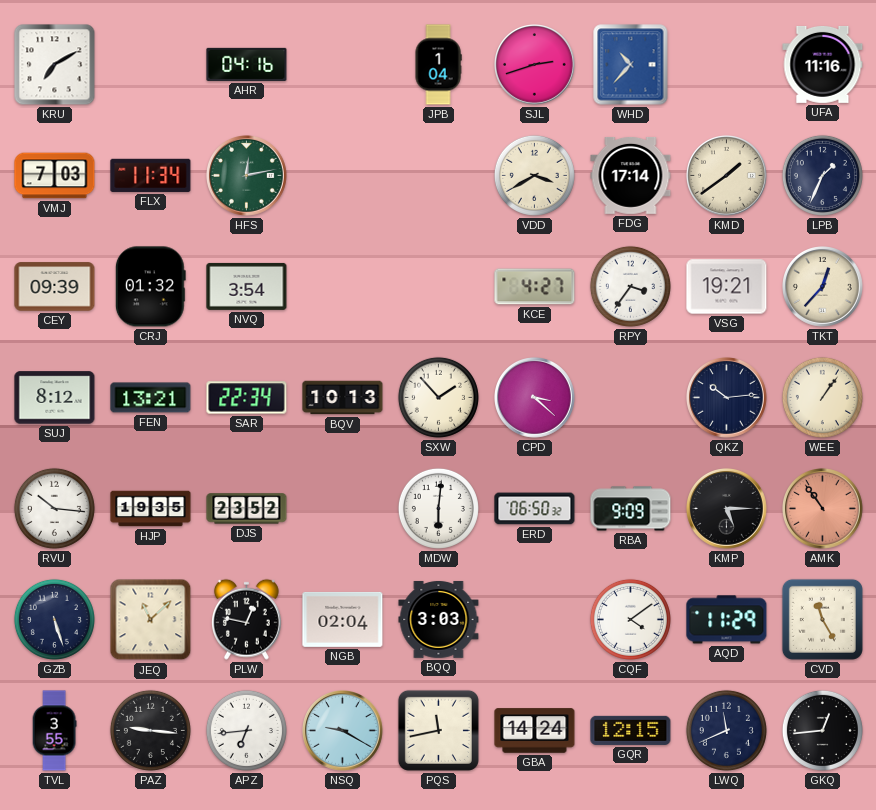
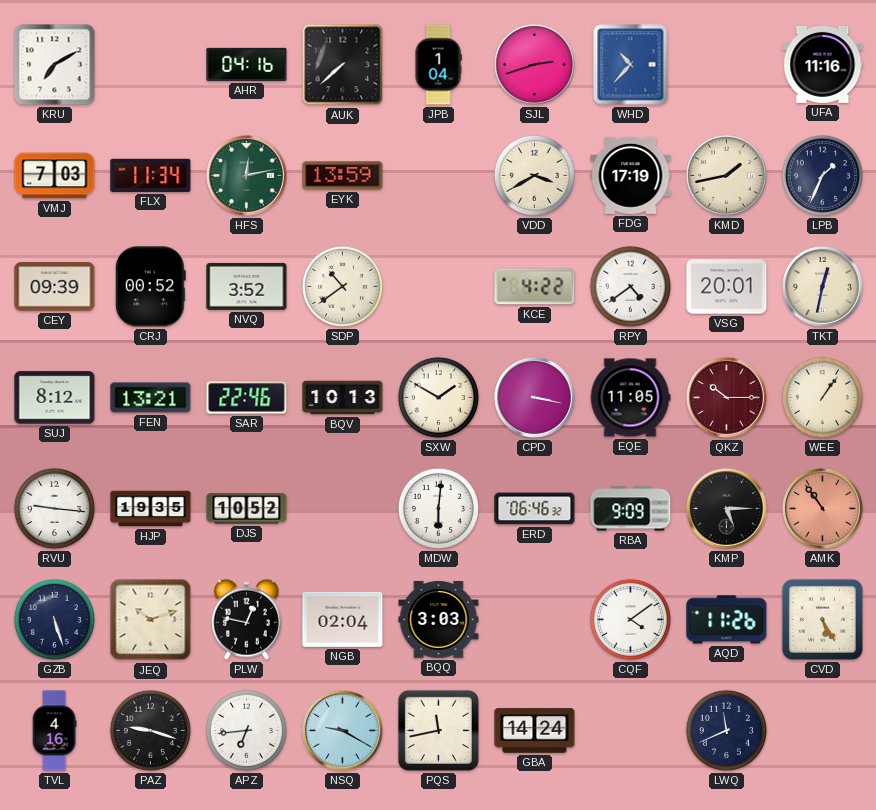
AUK: none -> 7:38 (343, 65)
EYK: none -> 13:59 (343, 176)
FDG: 17:14 -> 17:19 (631, 175)
KMD: 1:39 -> 1:43 (727, 176)
CRJ: 01:32 -> 00:52 (150, 287)
NVQ: 3:54 -> 3:52 (247, 286)
SDP: none -> 10:39 (342, 286)
KCE: 4:27 -> 4:22 (535, 287)
RPY: 3:36 -> 4:39 (630, 286)
VSG: 19:21 -> 20:01 (727, 287)
TKT: 12:37 -> 12:32 (823, 287)
SAR: 22:34 -> 22:46 (247, 398)
SXW: 1:53 -> 1:50 (438, 397)
CPD: 3:22 -> 3:17 (535, 398)
EQE: none -> 11:05 (630, 398)
QKZ: 10:14 -> 10:15 (727, 398)
QKZ dial: navy -> burgundy (727, 398)
RVU: 10:16 -> 9:16 (54, 508)
DJS: 23:52 -> 10:52 (247, 509)
ERD: 06:50 -> 06:46 (535, 509)
JEQ: 11:08 -> 10:12 (151, 620)
AQD: 11:29 -> 11:26 (727, 620)
CVD: 11:25 -> 5:25 (822, 619)
TVL: 3:55 -> 4:16 (54, 731)
PAZ: 9:16 -> 9:18 (150, 730)
GQR: 12:15 -> none (631, 730)
GKQ: 12:44 -> none (822, 730)
